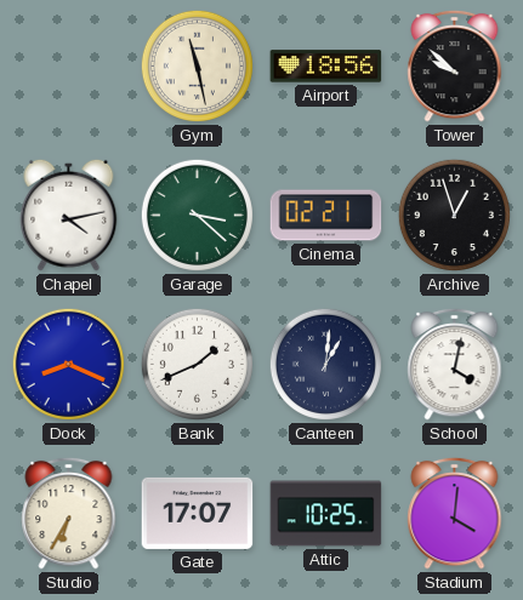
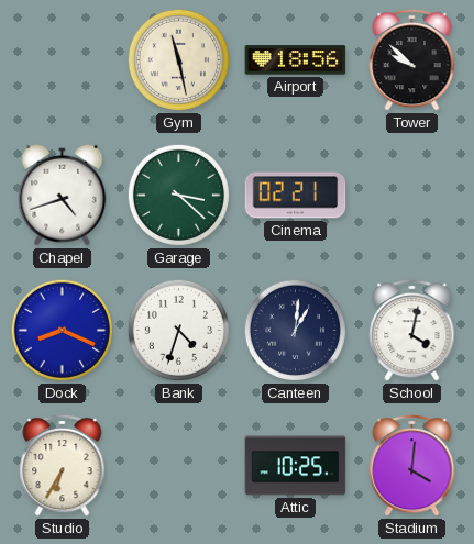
Chapel: 4:13 -> 4:42 (63, 195)
Archive: 12:57 -> none (454, 215)
Bank: 1:41 -> 4:33 (178, 330)
Gate: 17:07 -> none (198, 513)
